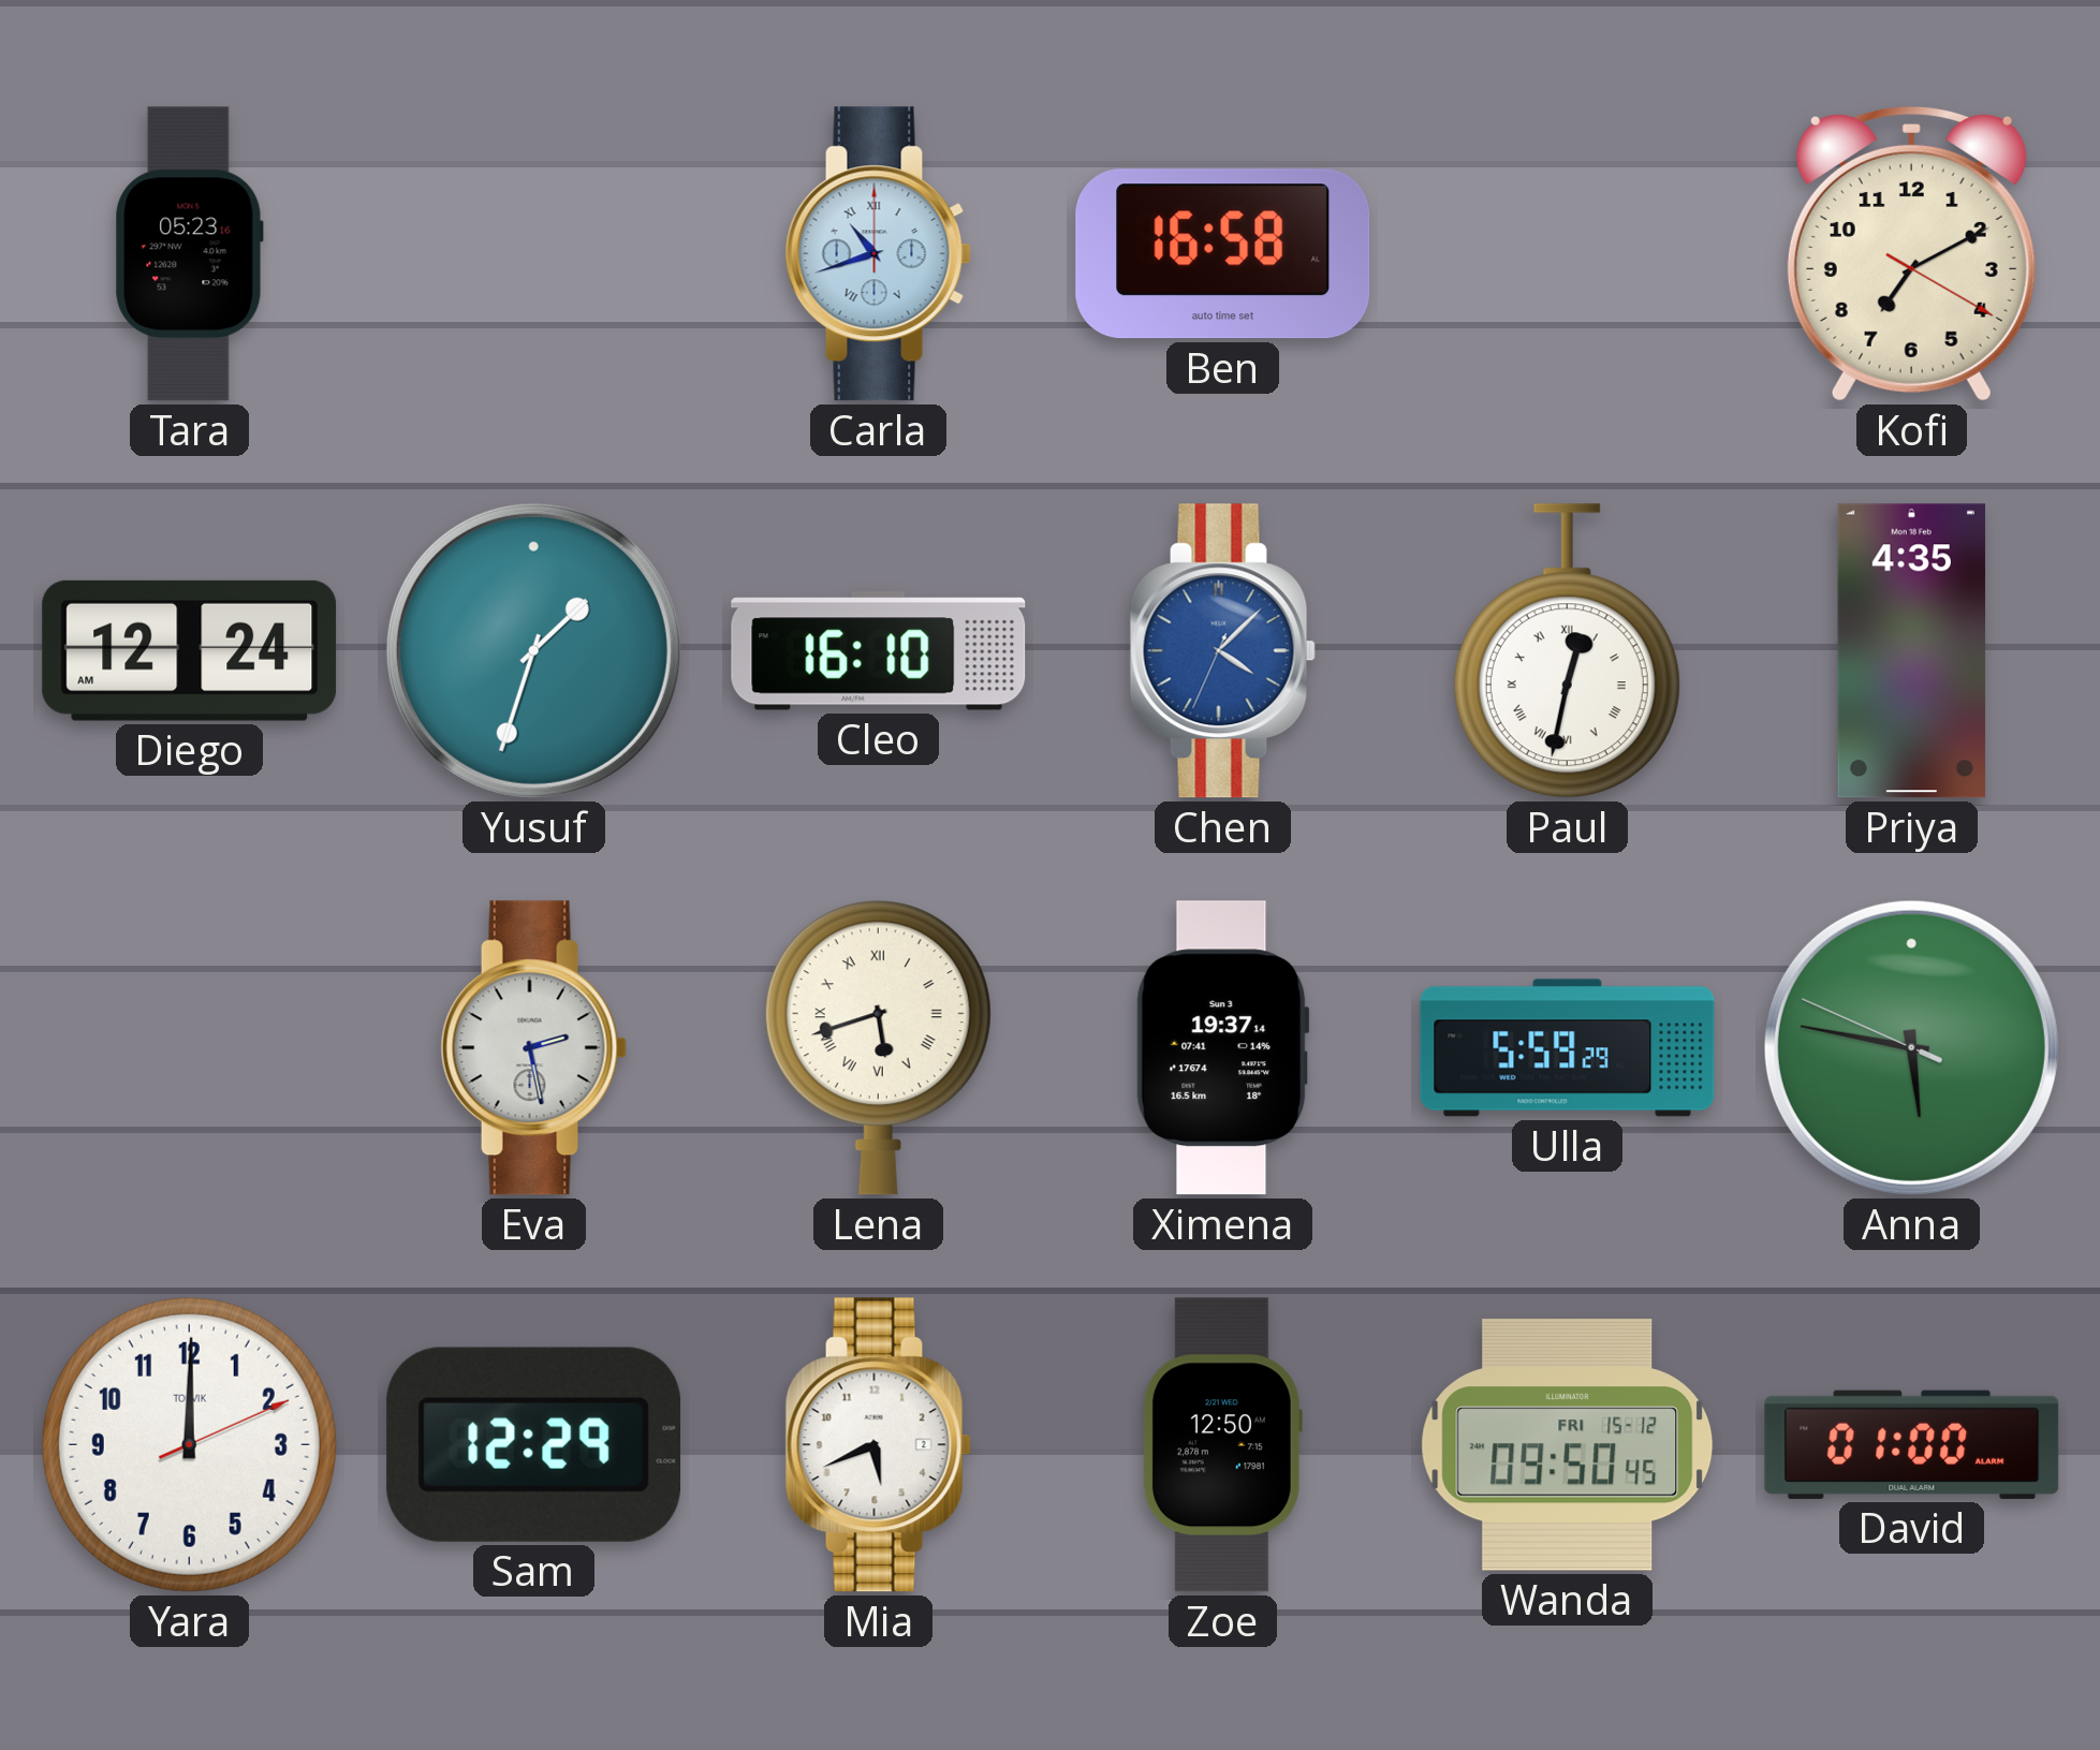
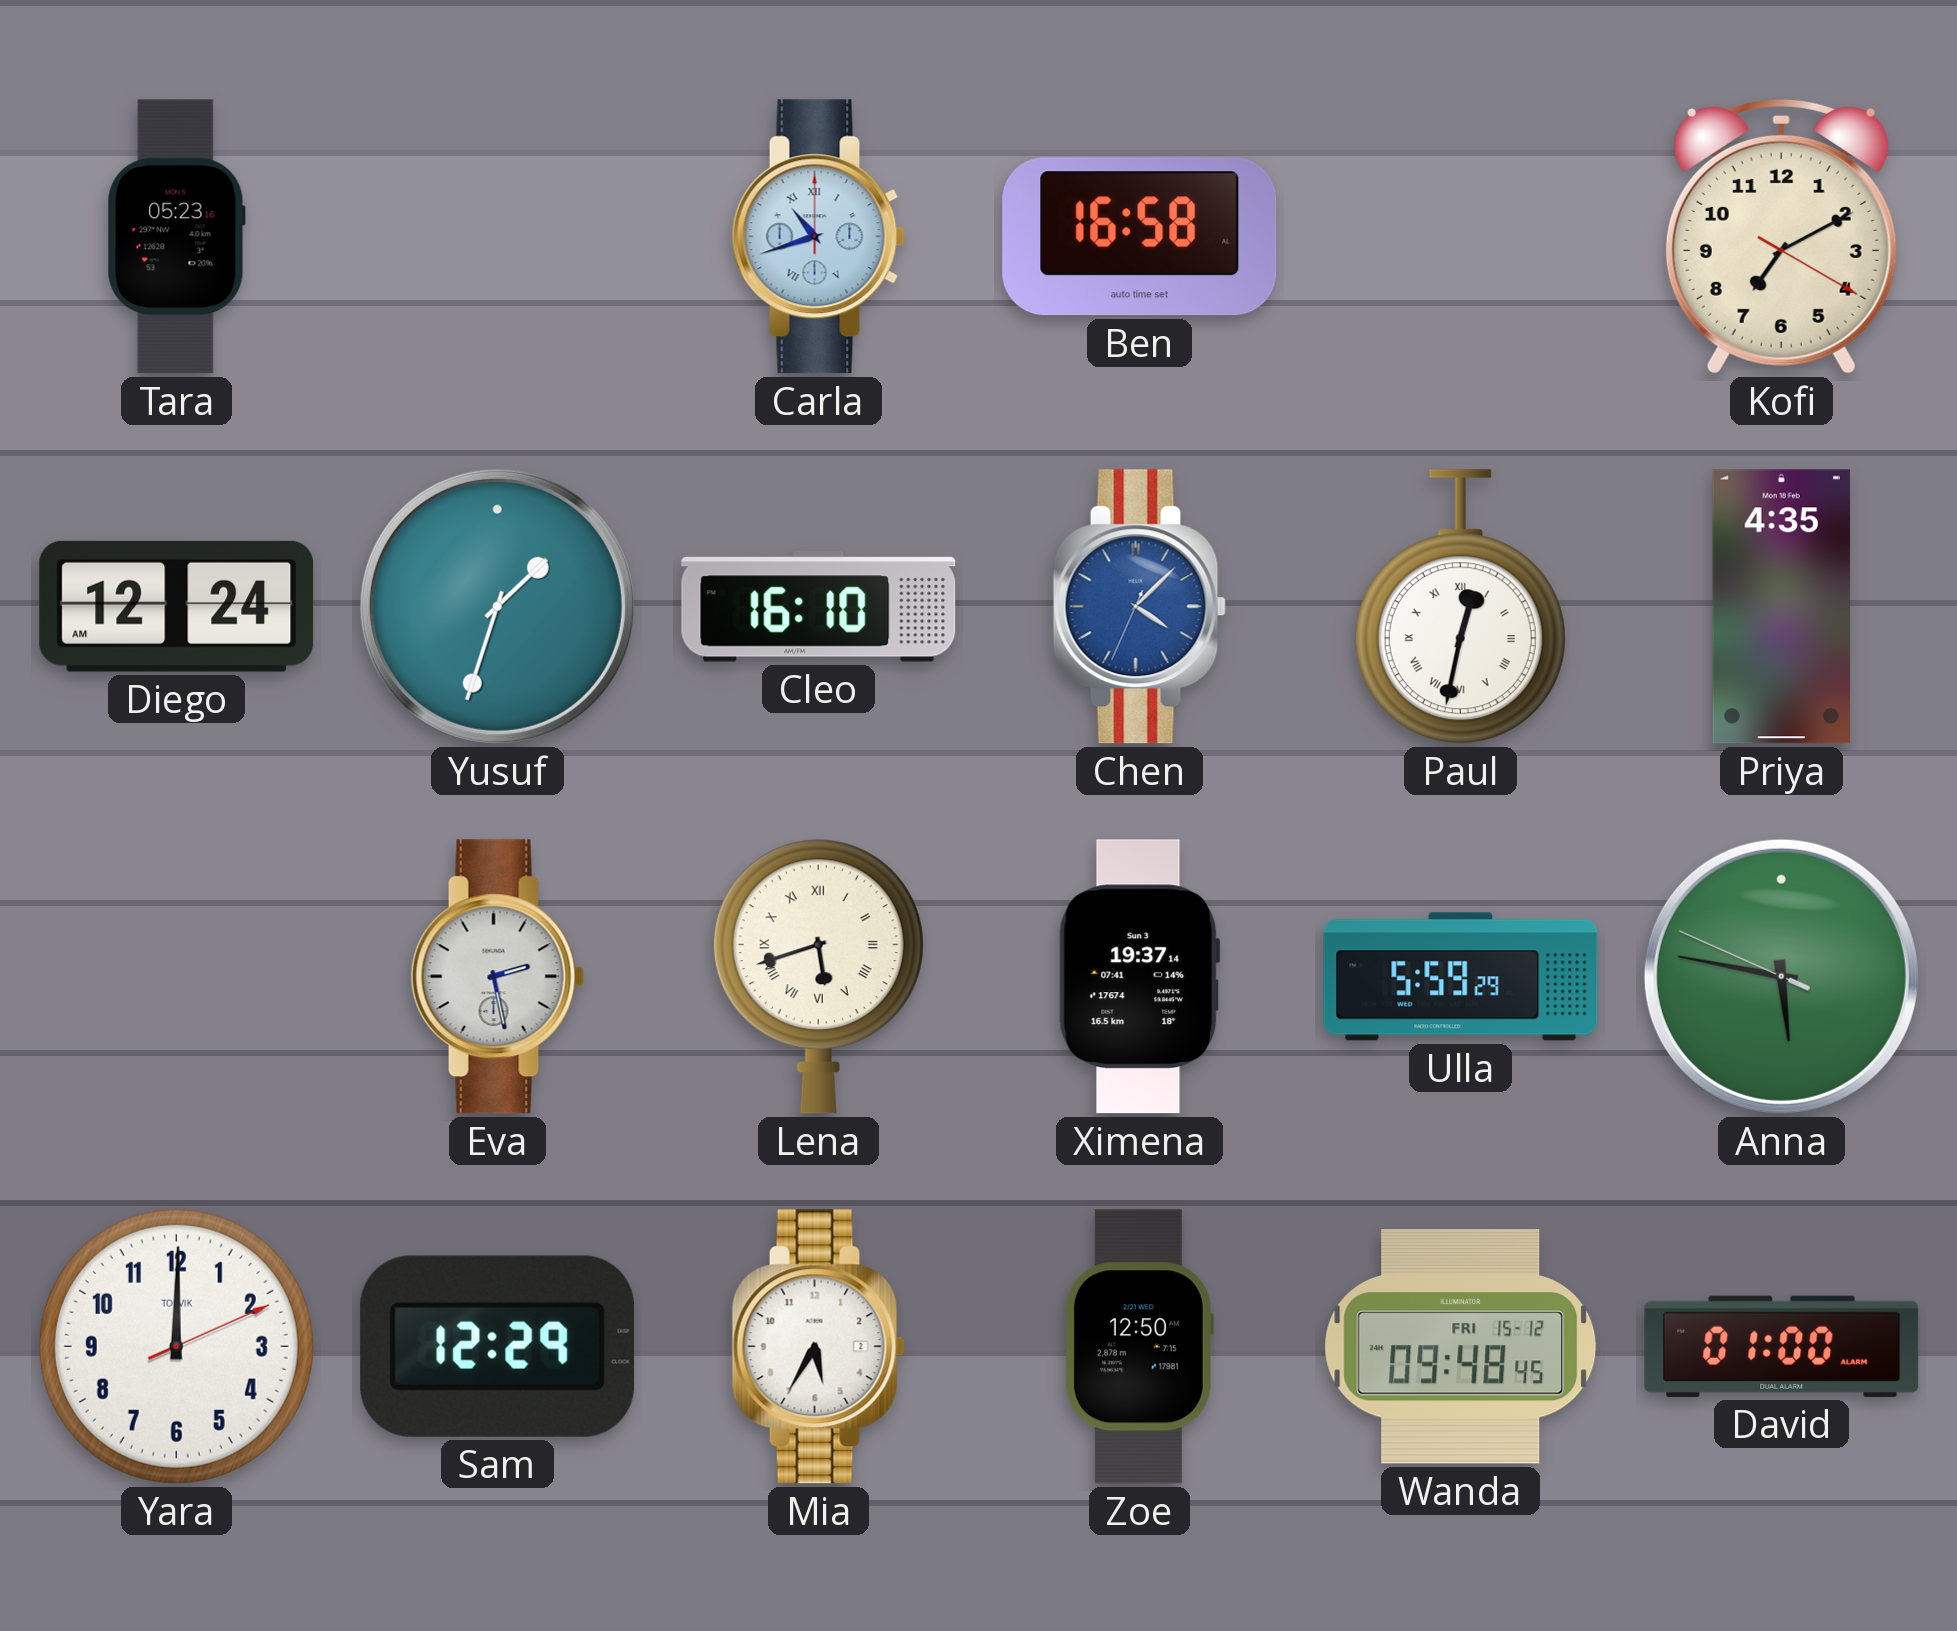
Mia: 5:41 -> 5:35 (818, 1347)
Wanda: 09:50 -> 09:48 (1461, 1346)
